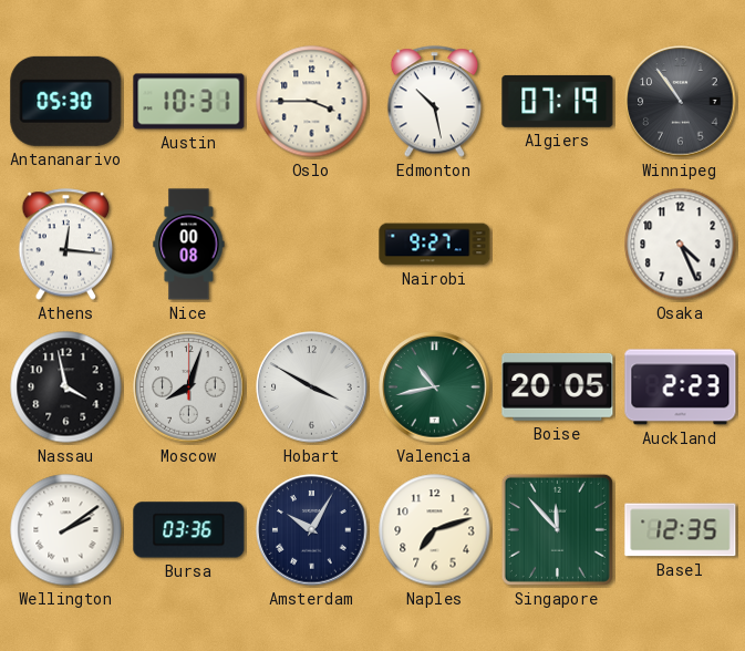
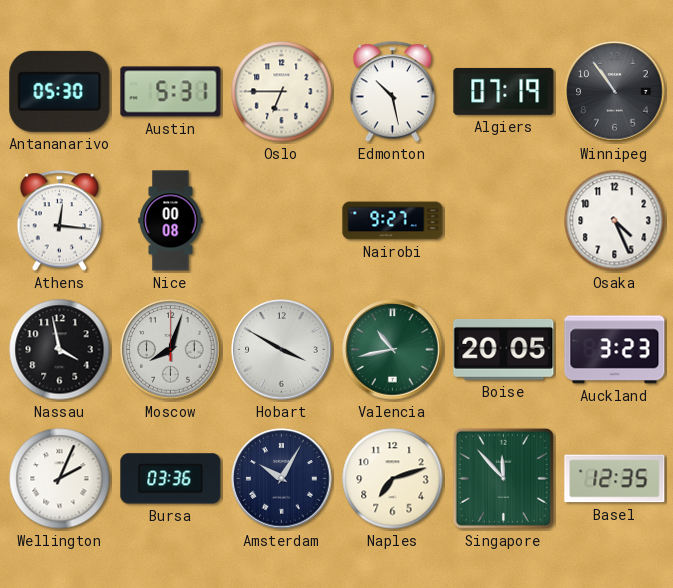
Austin: 10:31 -> 5:31 (171, 92)
Oslo: 3:45 -> 6:45 (282, 92)
Auckland: 2:23 -> 3:23 (615, 350)
Wellington: 2:09 -> 2:04 (60, 479)
